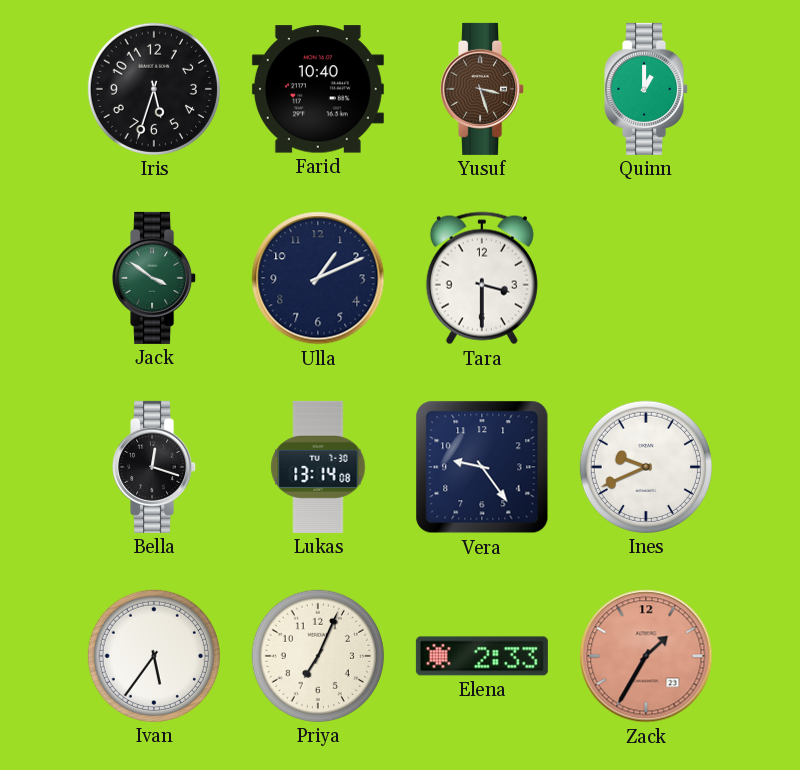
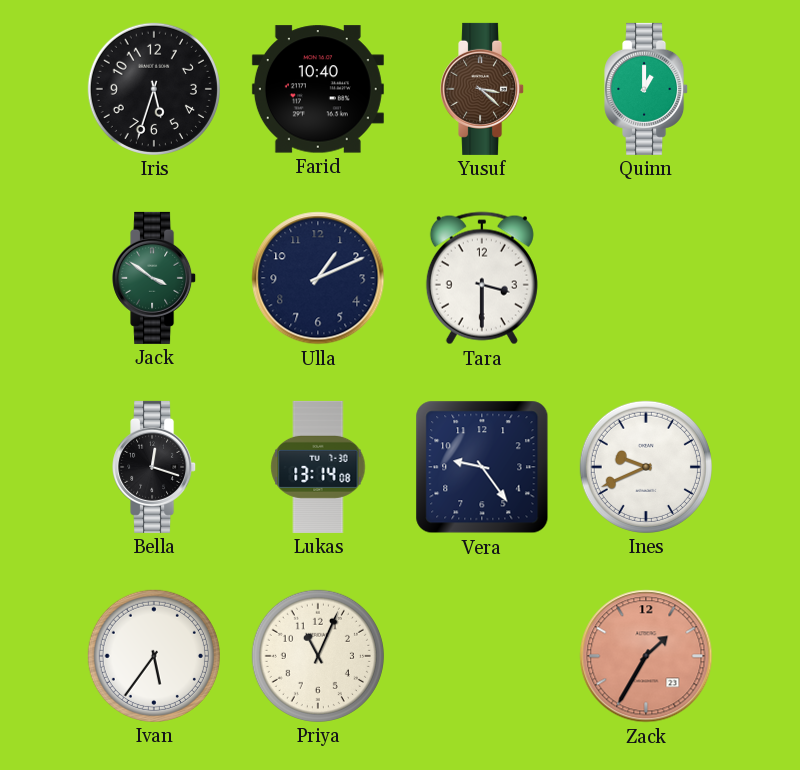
Yusuf: 3:27 -> 3:22 (483, 89)
Priya: 7:04 -> 11:04 (318, 656)
Elena: 2:33 -> none (482, 656)
